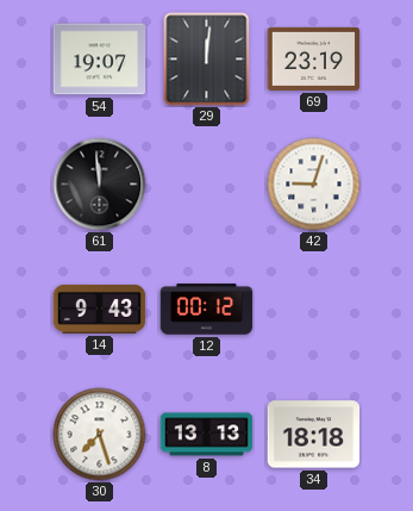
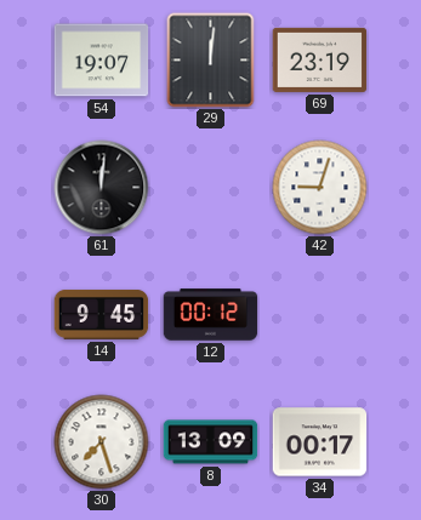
61: 11:59 -> 12:01 (102, 188)
14: 9:43 -> 9:45 (102, 314)
8: 13:13 -> 13:09 (211, 442)
34: 18:18 -> 00:17 (320, 442)
